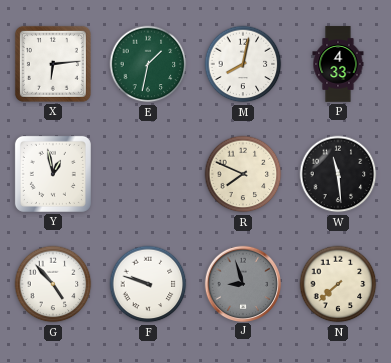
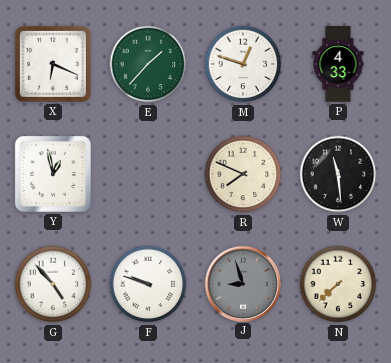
X: 6:14 -> 6:19 (53, 64)
E: 1:32 -> 1:37 (148, 64)
M: 8:02 -> 12:48 (243, 64)
